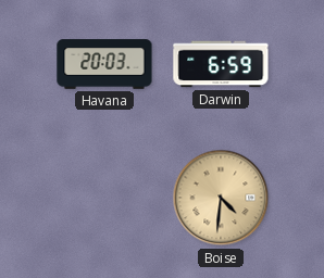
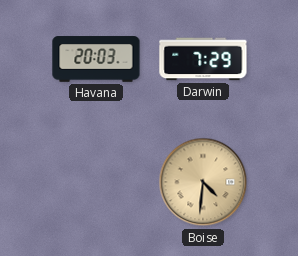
Darwin: 6:59 -> 7:29 (203, 59)
